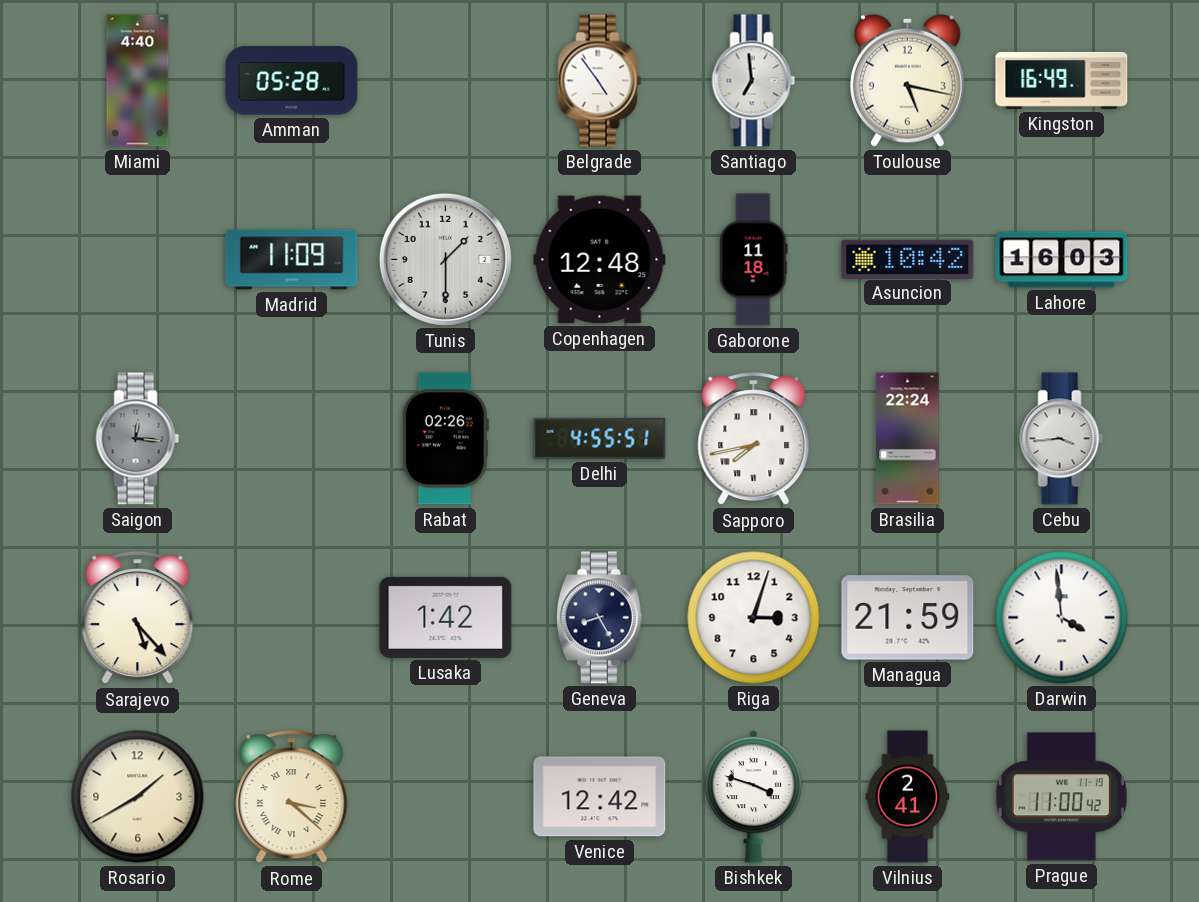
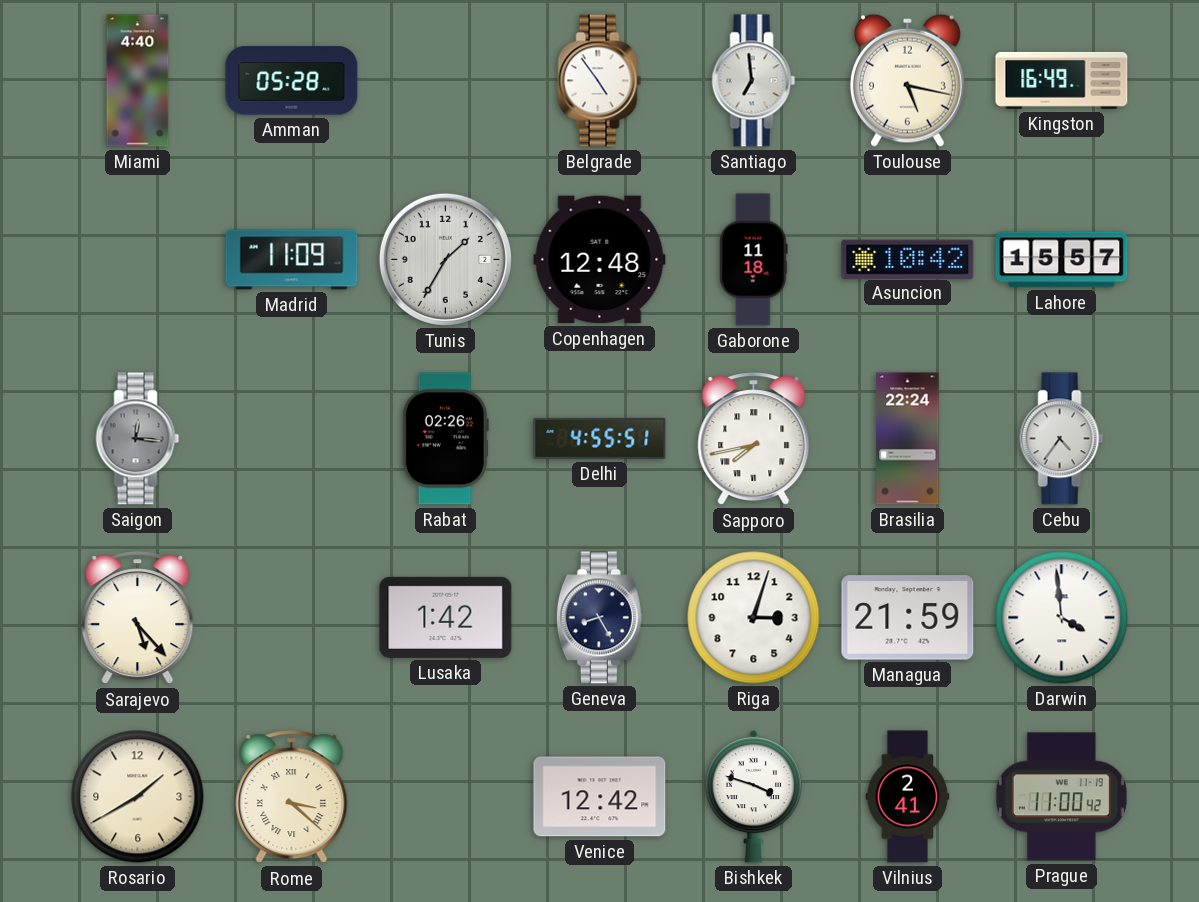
Tunis: 1:30 -> 1:35 (445, 259)
Lahore: 16:03 -> 15:57 (1062, 260)
Cebu: 3:44 -> 4:36 (1062, 439)
